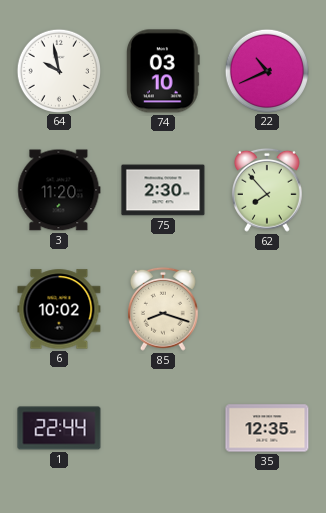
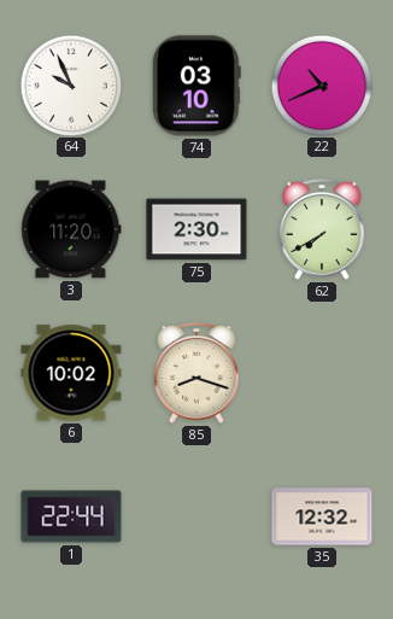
64: 9:58 -> 9:56 (70, 84)
62: 7:53 -> 7:40 (322, 229)
35: 12:35 -> 12:32 (322, 516)
